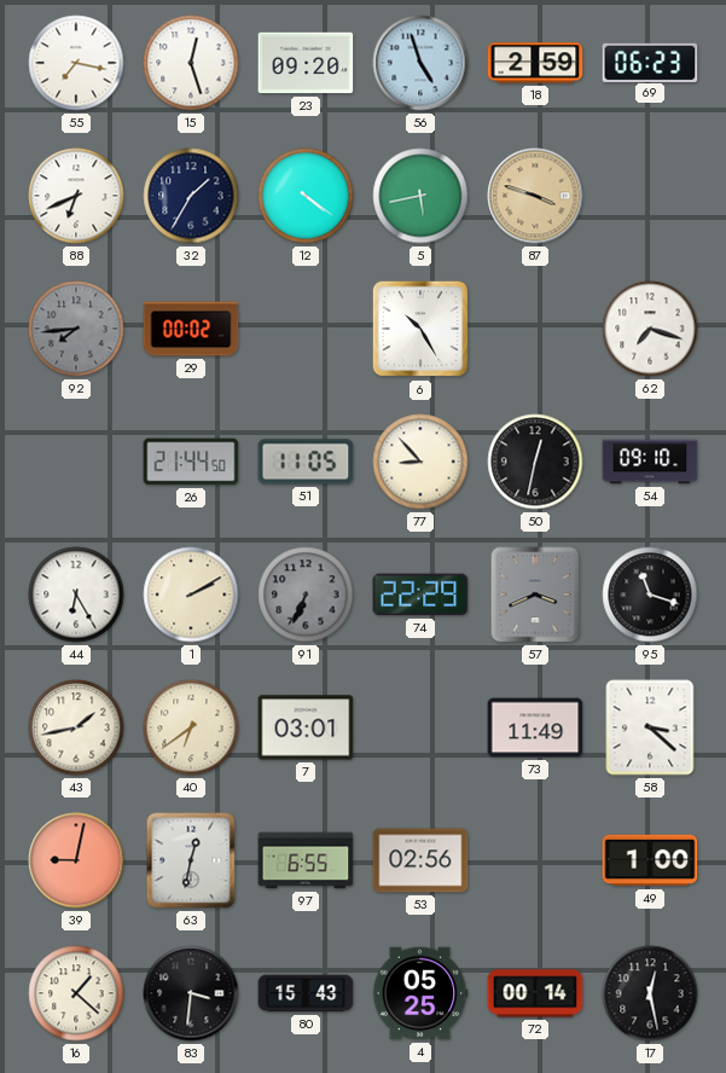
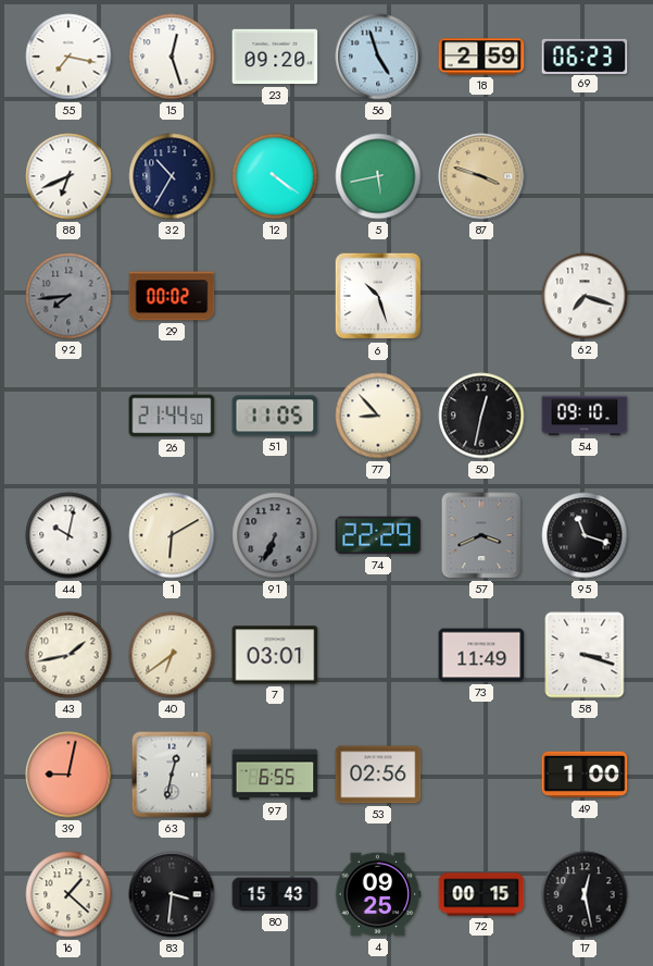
32: 1:35 -> 10:35 (172, 176)
6: 10:25 -> 10:27 (378, 296)
44: 6:25 -> 10:02 (68, 535)
1: 2:10 -> 6:10 (172, 535)
58: 3:22 -> 3:18 (585, 655)
4: 05:25 -> 09:25 (378, 894)
72: 00:14 -> 00:15 (481, 894)
